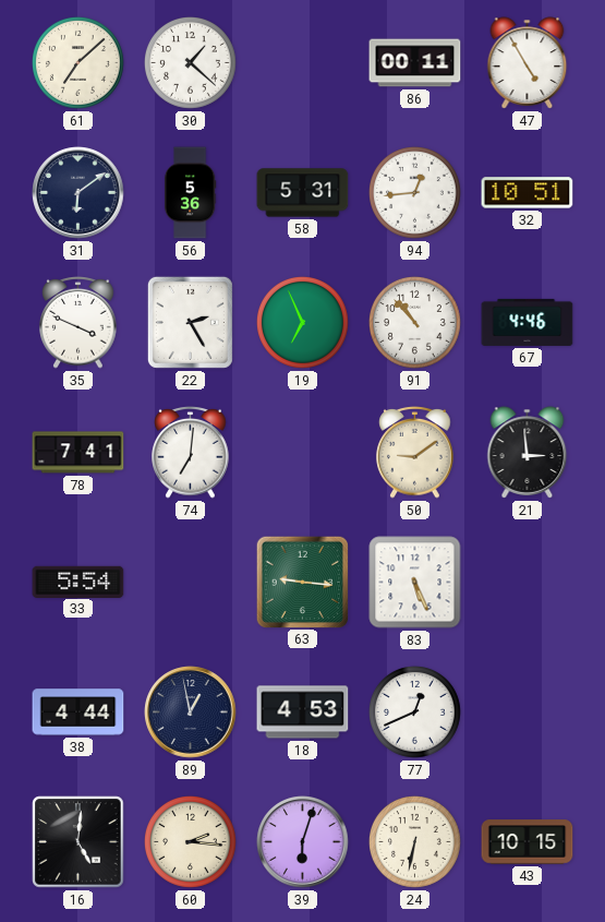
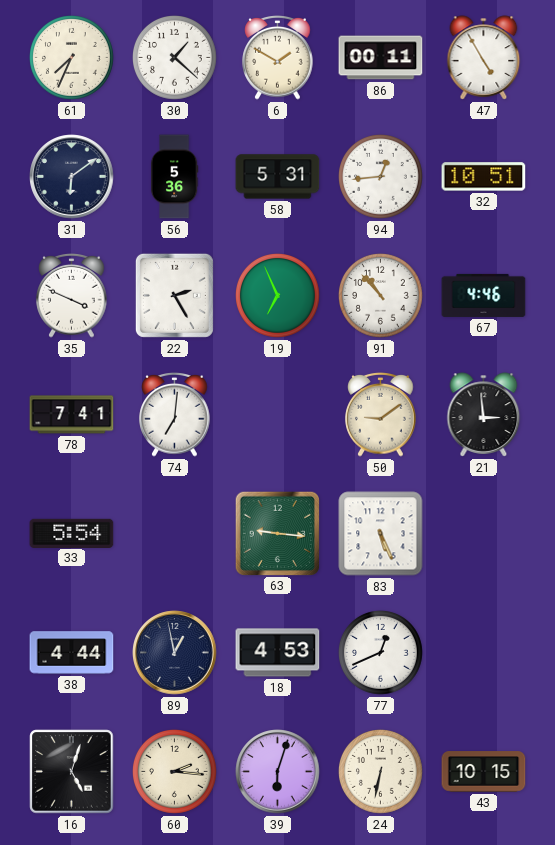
61: 7:08 -> 7:34 (72, 58)
6: none -> 1:50 (278, 58)
16: 5:01 -> 5:03 (72, 772)
